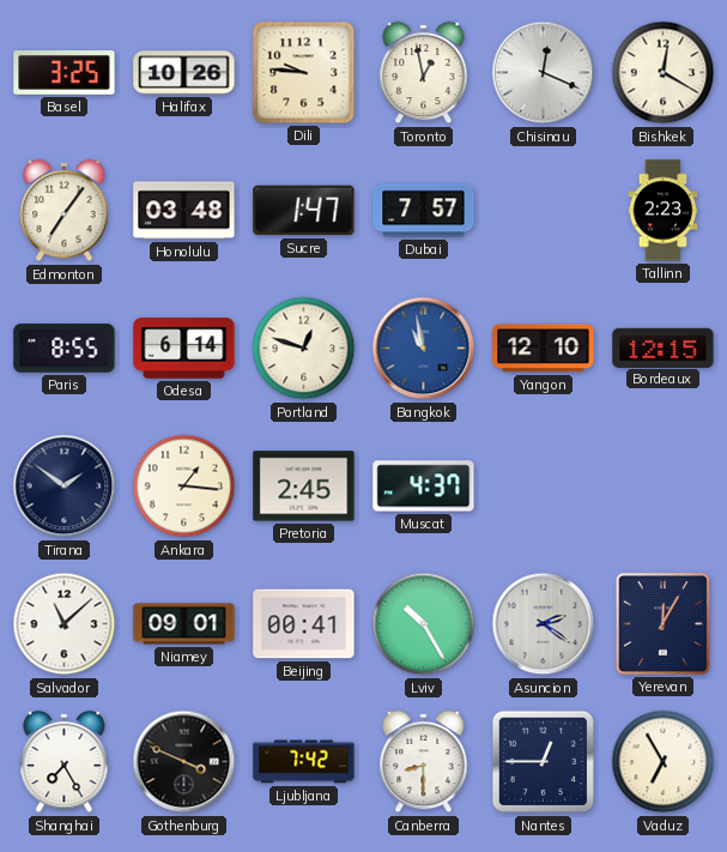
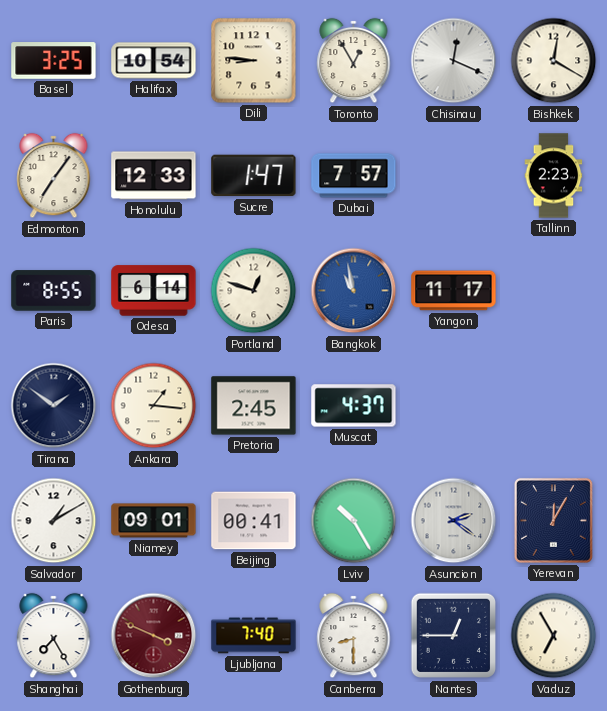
Halifax: 10:26 -> 10:54 (154, 61)
Dili: 9:46 -> 8:46 (254, 61)
Toronto: 12:58 -> 12:55 (354, 61)
Honolulu: 03:48 -> 12:33 (154, 176)
Yangon: 12:10 -> 11:17 (454, 291)
Bordeaux: 12:15 -> none (664, 348)
Salvador: 11:08 -> 1:10 (54, 521)
Gothenburg dial: black -> burgundy (154, 636)
Ljubljana: 7:42 -> 7:40 (254, 636)
